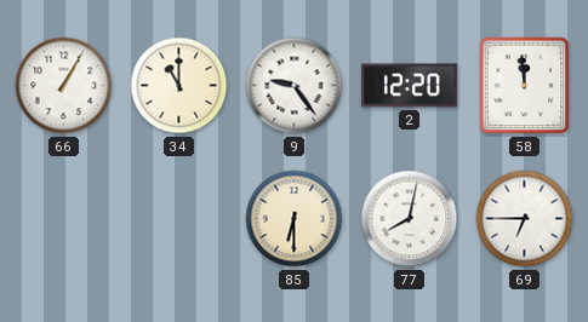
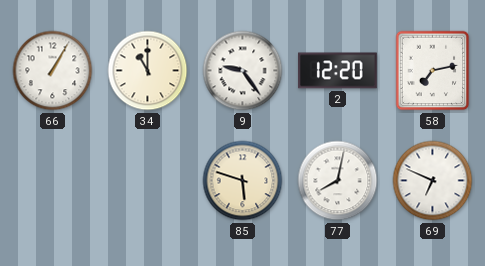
58: 11:59 -> 7:13 (433, 71)
85: 6:30 -> 5:48 (243, 181)
69: 6:45 -> 6:49 (433, 181)
